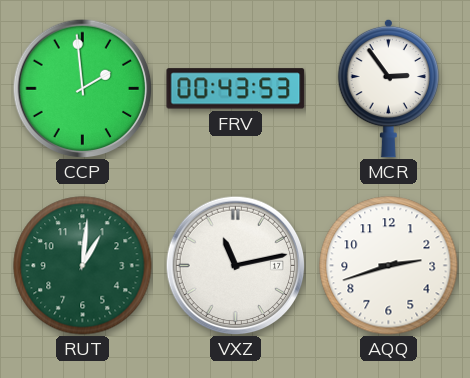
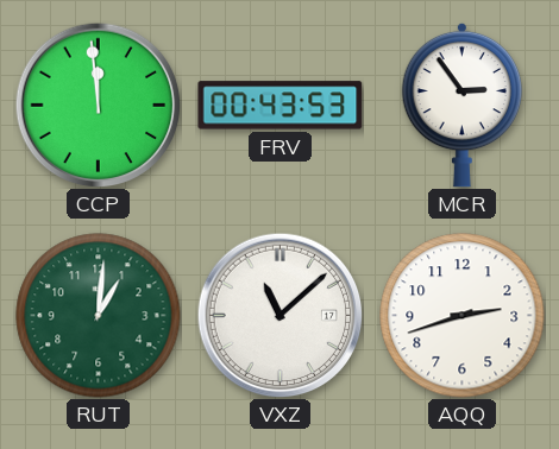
CCP: 1:59 -> 11:59 (98, 105)
VXZ: 11:13 -> 11:08 (279, 315)
